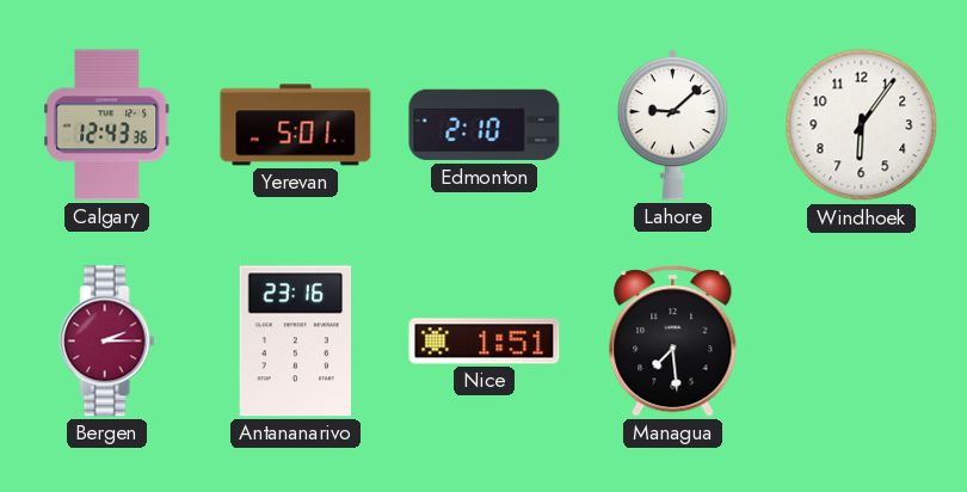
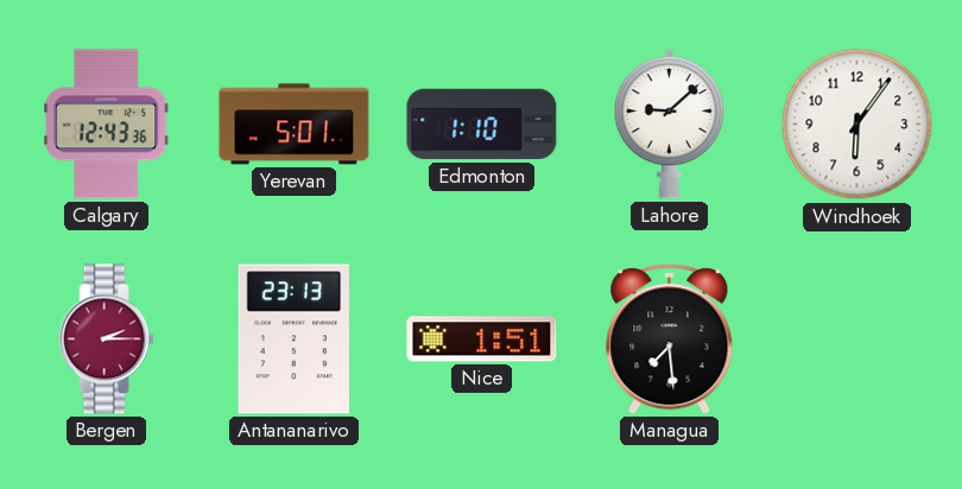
Edmonton: 2:10 -> 1:10 (482, 125)
Antananarivo: 23:16 -> 23:13 (293, 339)
